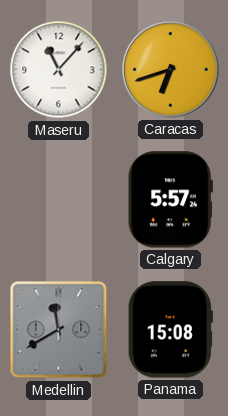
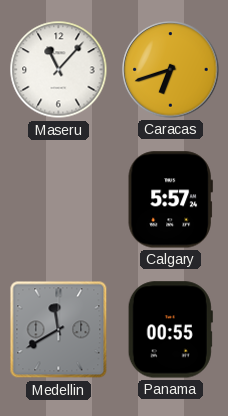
Panama: 15:08 -> 00:55 (170, 330)
